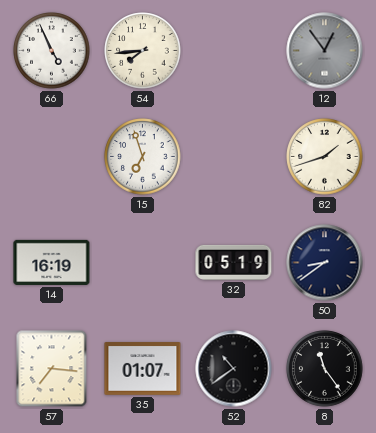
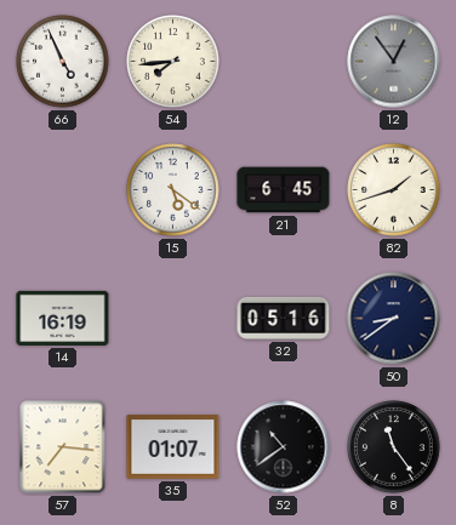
15: 6:57 -> 5:21 (173, 190)
21: none -> 6:45 (284, 190)
32: 05:19 -> 05:16 (284, 318)
